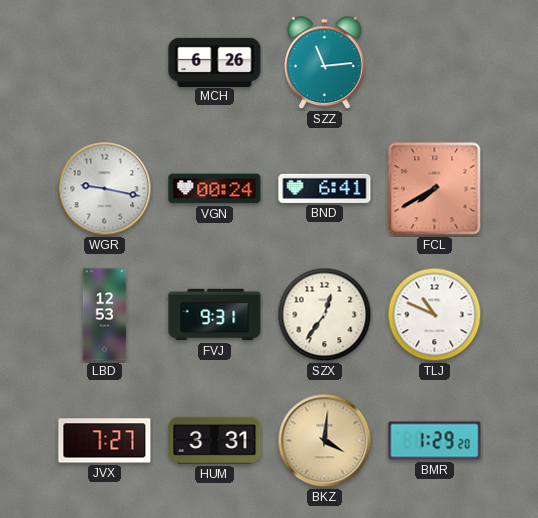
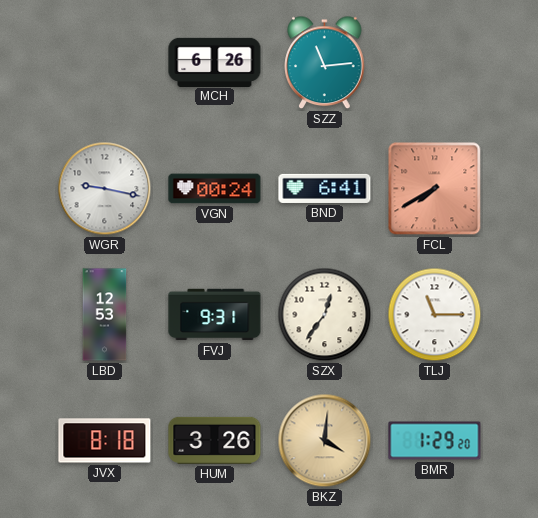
TLJ: 10:49 -> 11:15 (435, 315)
JVX: 7:27 -> 8:18 (105, 441)
HUM: 3:31 -> 3:26 (215, 440)
